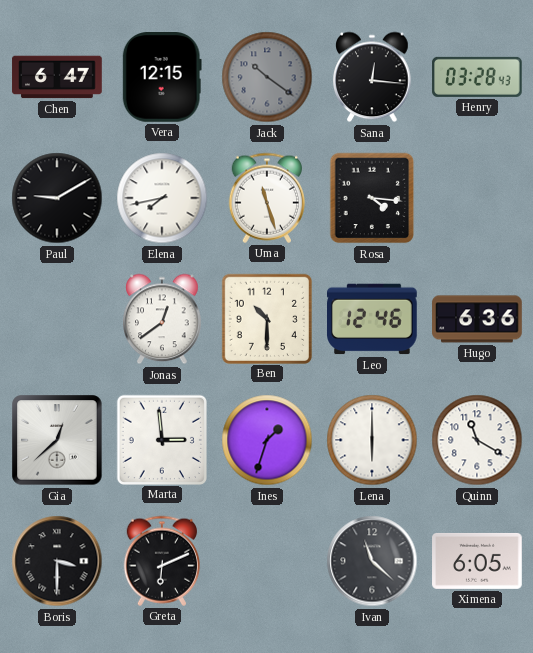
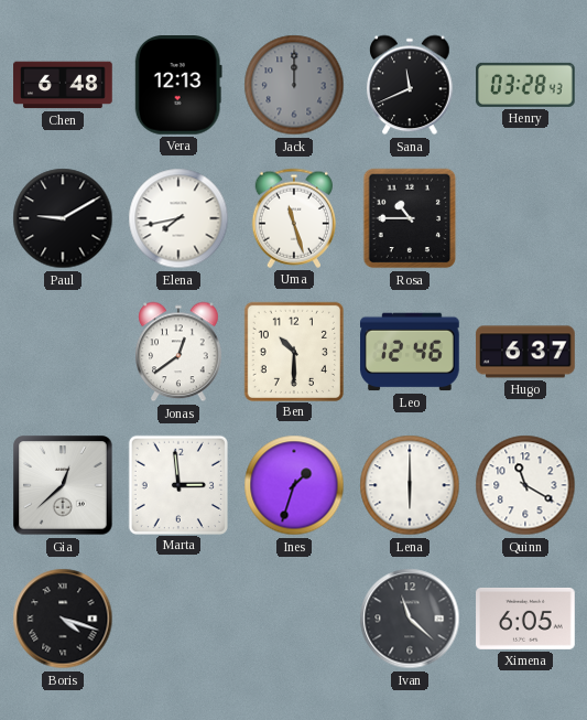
Chen: 6:47 -> 6:48 (63, 85)
Vera: 12:15 -> 12:13 (178, 86)
Jack: 10:21 -> 12:00 (294, 85)
Sana: 12:16 -> 11:41 (410, 85)
Rosa: 4:16 -> 10:45 (410, 218)
Hugo: 6:36 -> 6:37 (525, 352)
Boris: 3:30 -> 4:18 (63, 619)
Greta: 6:11 -> none (161, 561)
